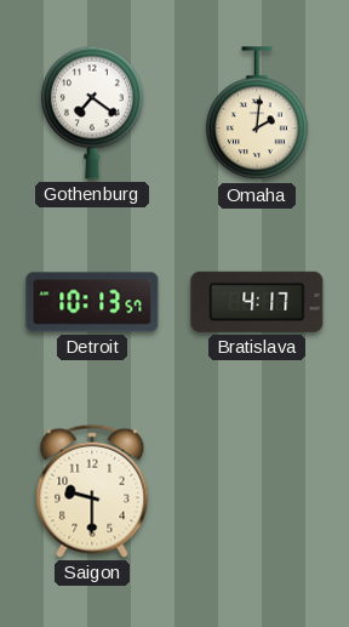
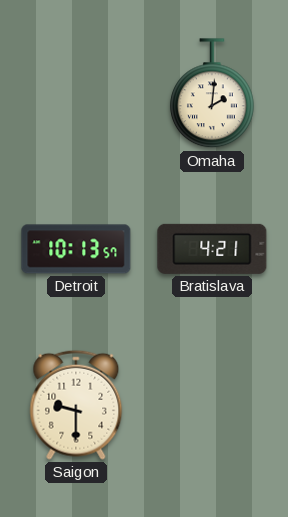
Gothenburg: 7:21 -> none (92, 113)
Bratislava: 4:17 -> 4:21 (212, 249)
